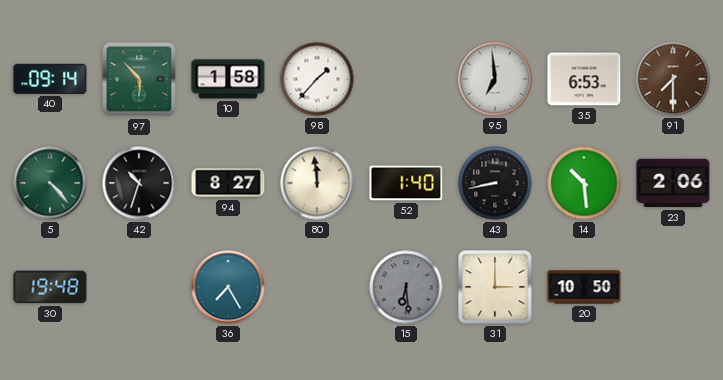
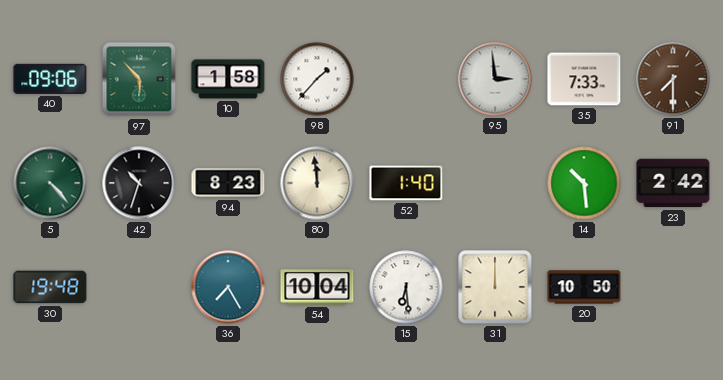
40: 09:14 -> 09:06 (50, 79)
95: 6:59 -> 2:59 (495, 79)
35: 6:53 -> 7:33 (584, 79)
94: 8:27 -> 8:23 (228, 183)
43: 8:43 -> none (495, 183)
23: 2:06 -> 2:42 (673, 183)
54: none -> 10:04 (317, 287)
15 dial: grey -> white (406, 287)
31: 3:00 -> 12:00 (495, 287)
